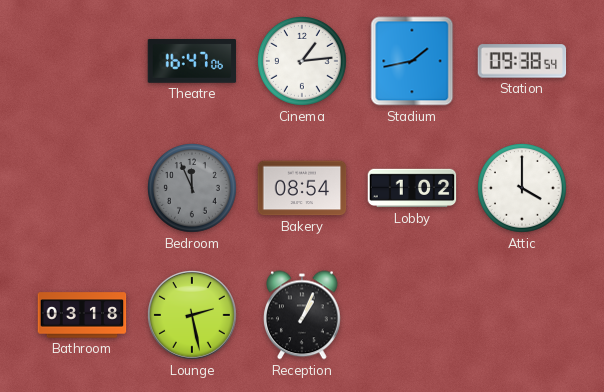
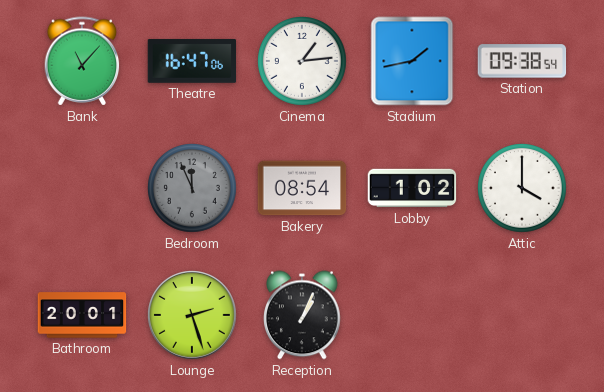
Bank: none -> 11:07 (82, 61)
Bathroom: 03:18 -> 20:01 (82, 315)
Lounge: 2:28 -> 2:27 (193, 316)
